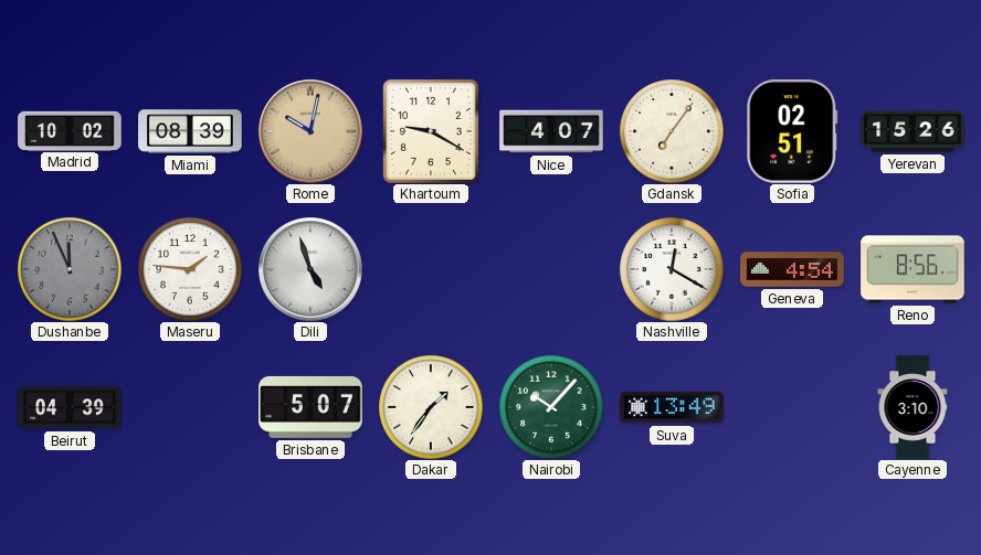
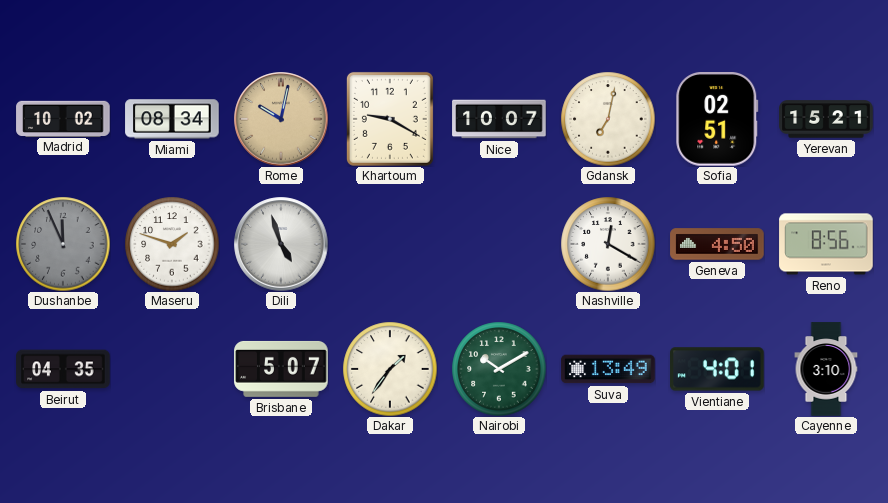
Miami: 08:39 -> 08:34 (172, 119)
Nice: 4:07 -> 10:07 (499, 119)
Gdansk: 7:06 -> 7:02 (608, 119)
Yerevan: 15:26 -> 15:21 (826, 119)
Maseru: 1:46 -> 1:48 (172, 244)
Geneva: 4:54 -> 4:50 (717, 244)
Beirut: 04:39 -> 04:35 (63, 369)
Nairobi: 10:07 -> 10:10 (499, 369)
Vientiane: none -> 4:01 (717, 369)
